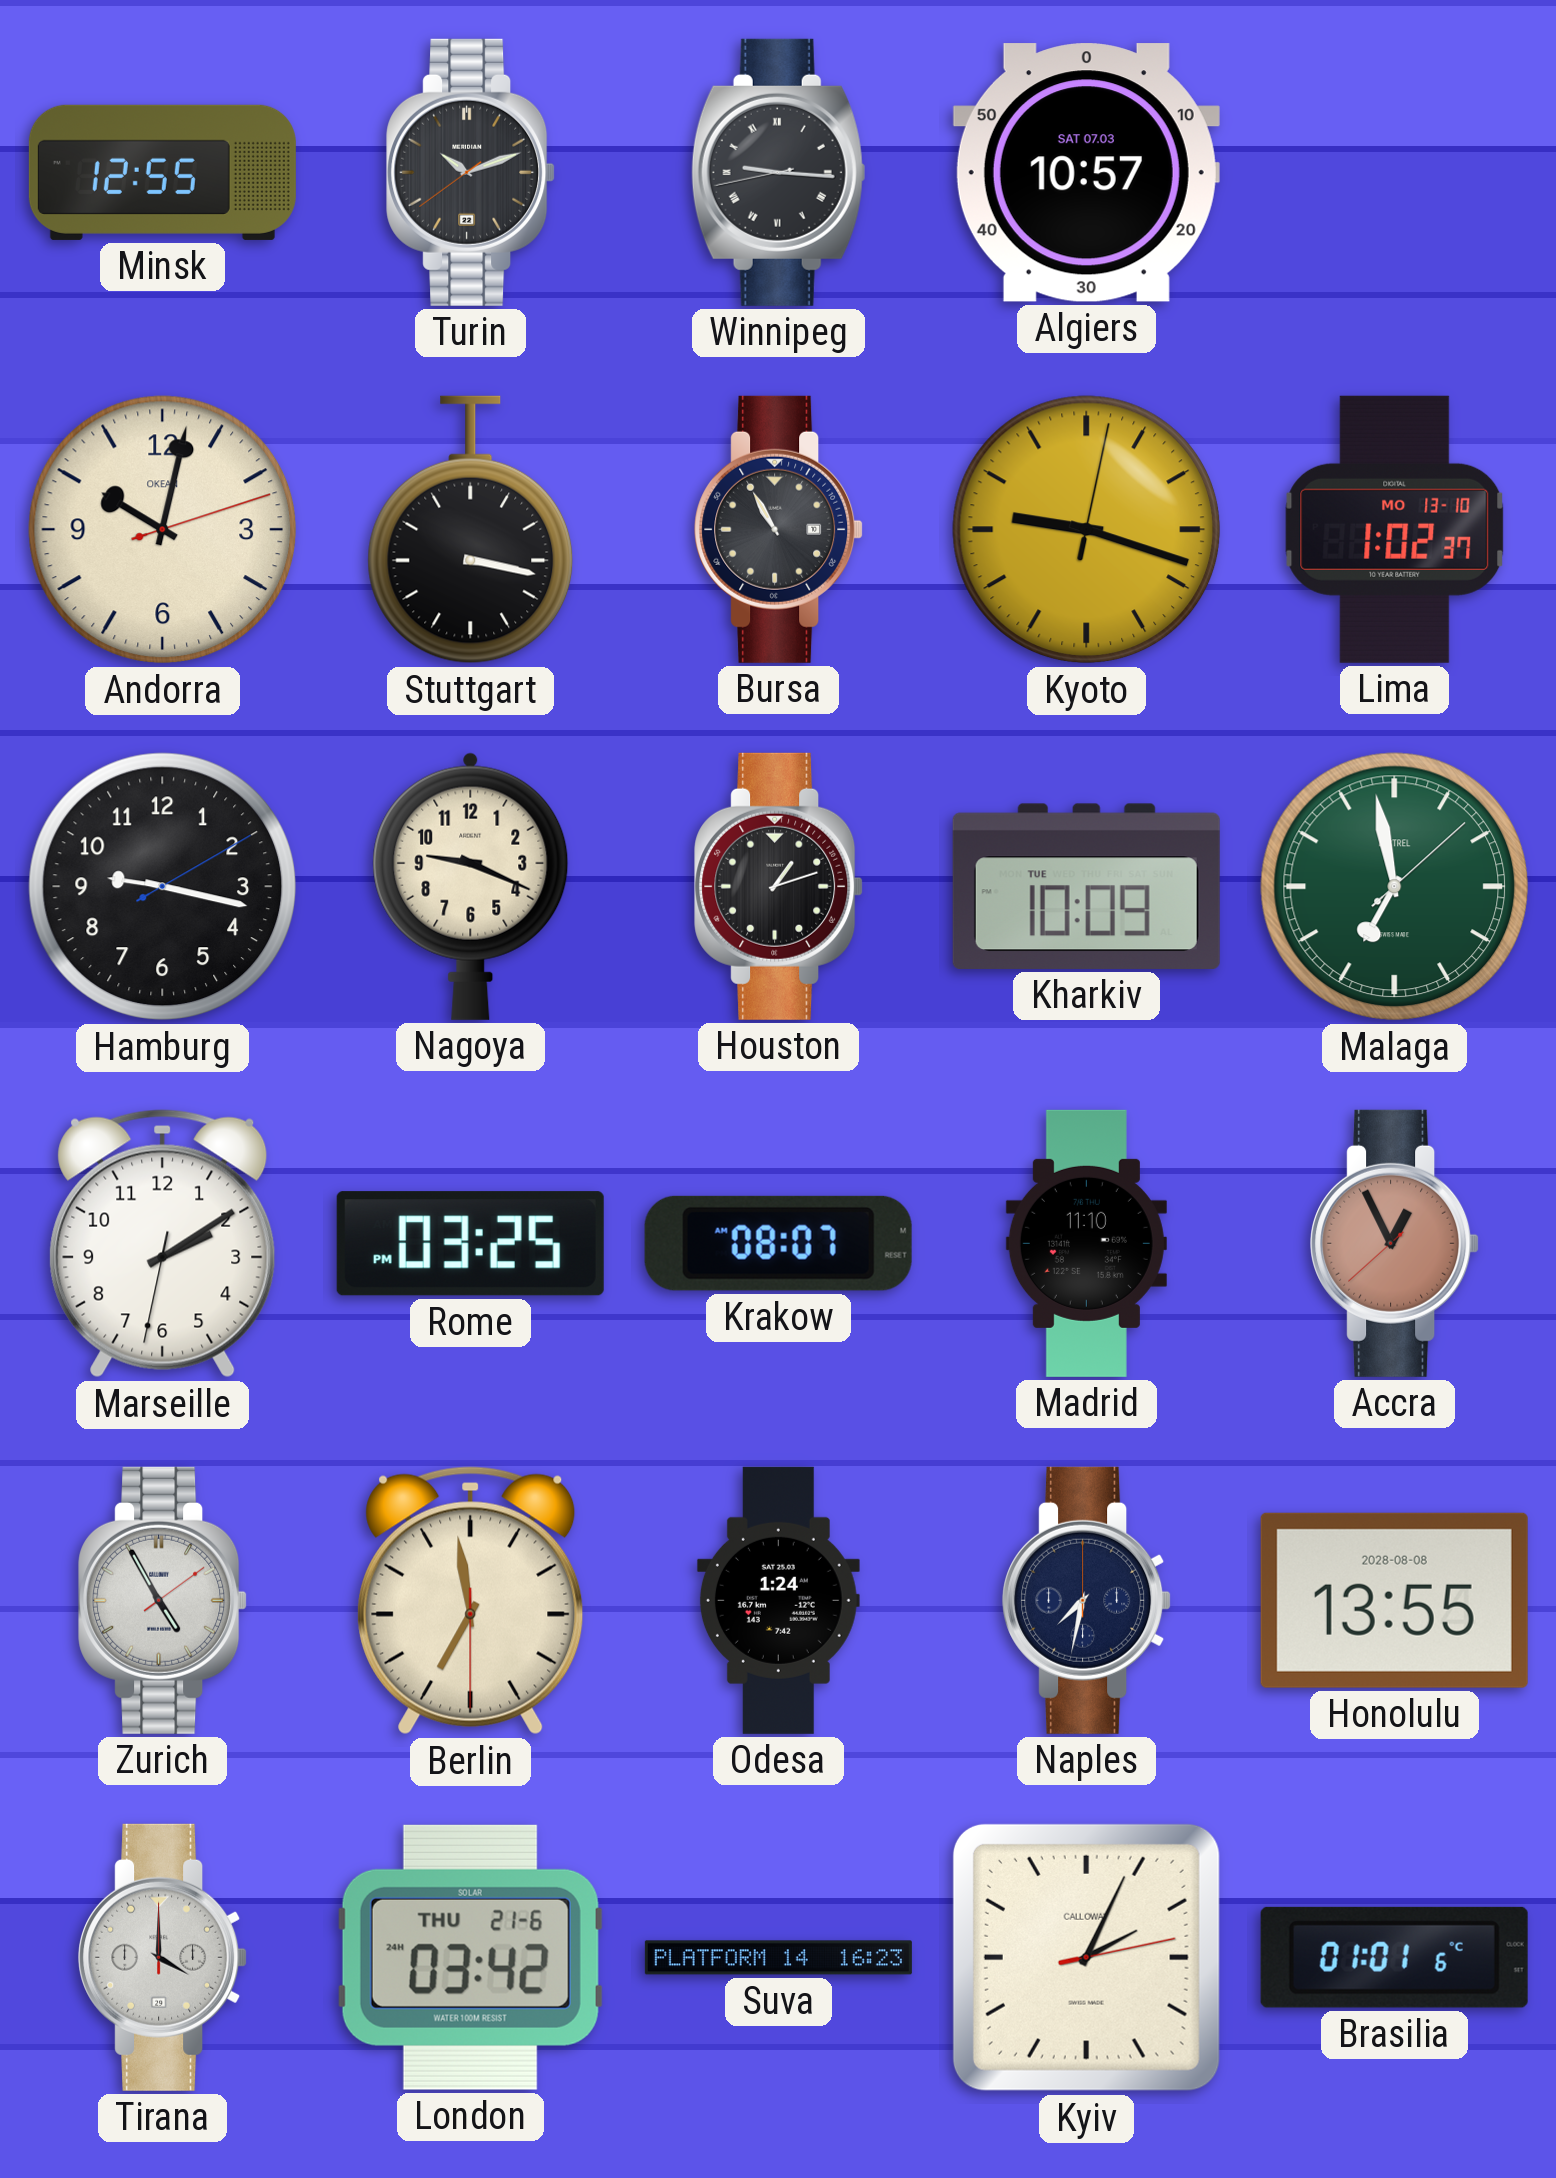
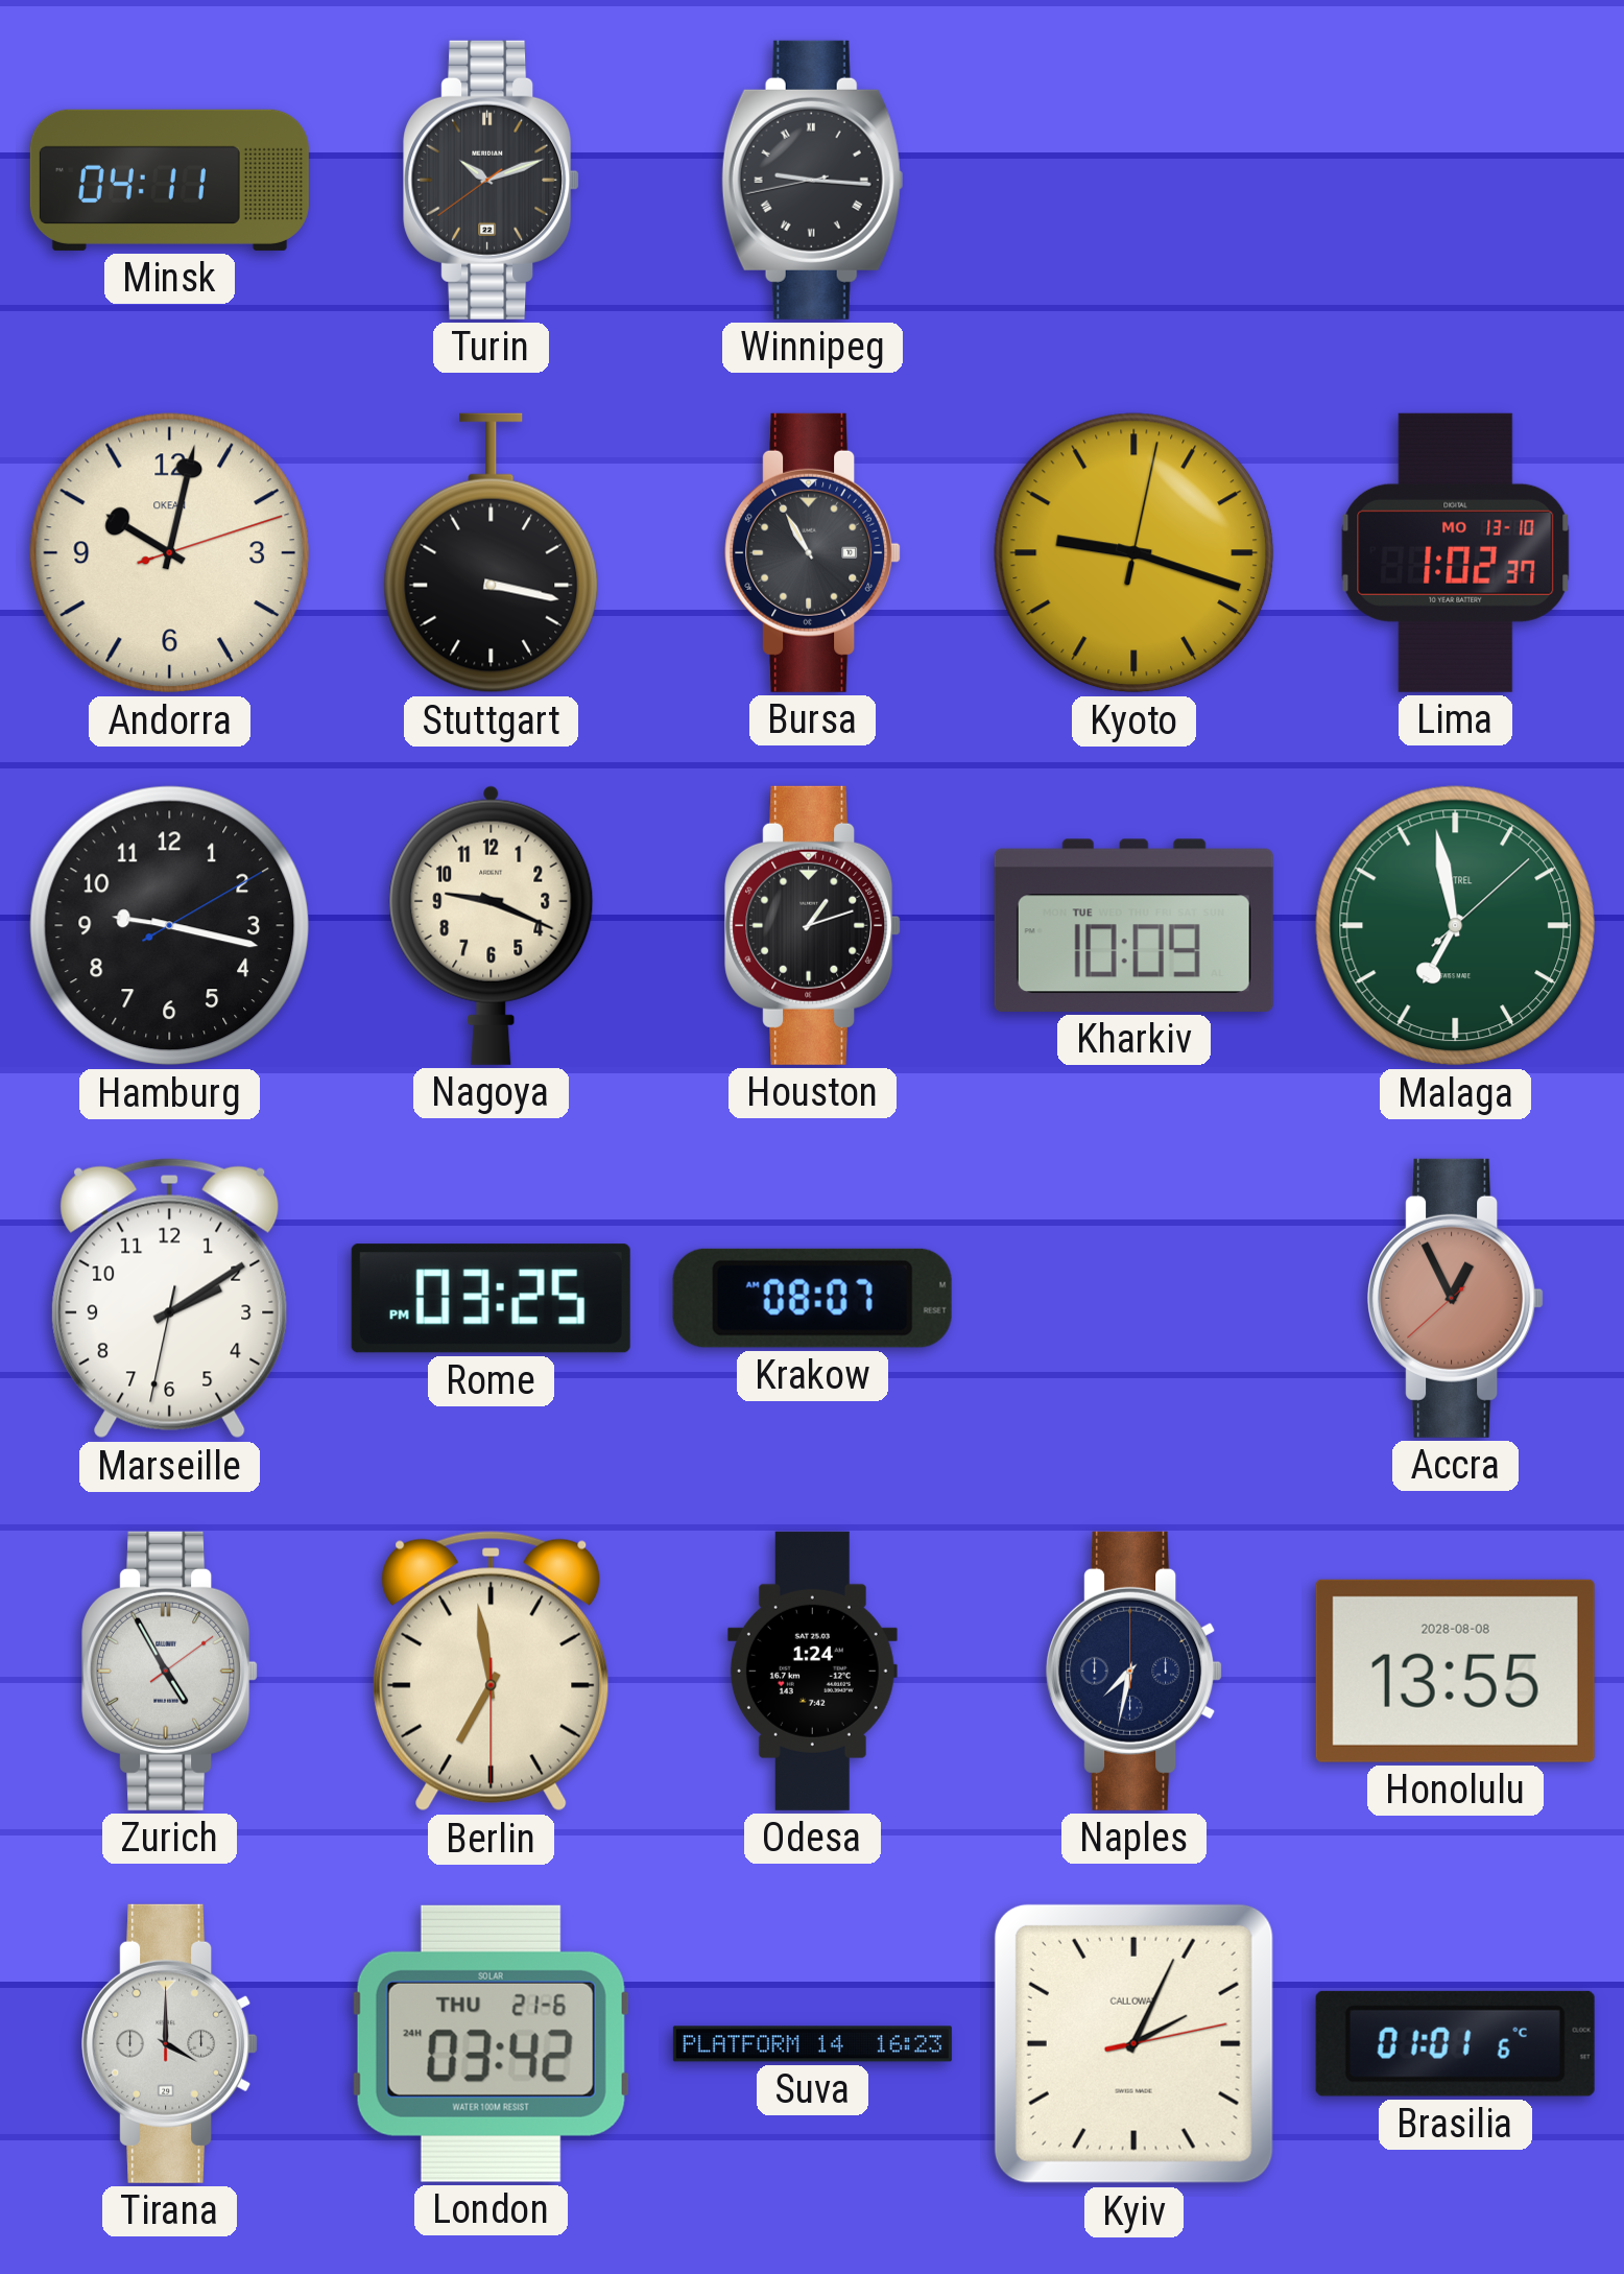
Minsk: 12:55 -> 04:11 (169, 180)
Algiers: 10:57 -> none (1086, 173)
Madrid: 11:10 -> none (1086, 1243)
